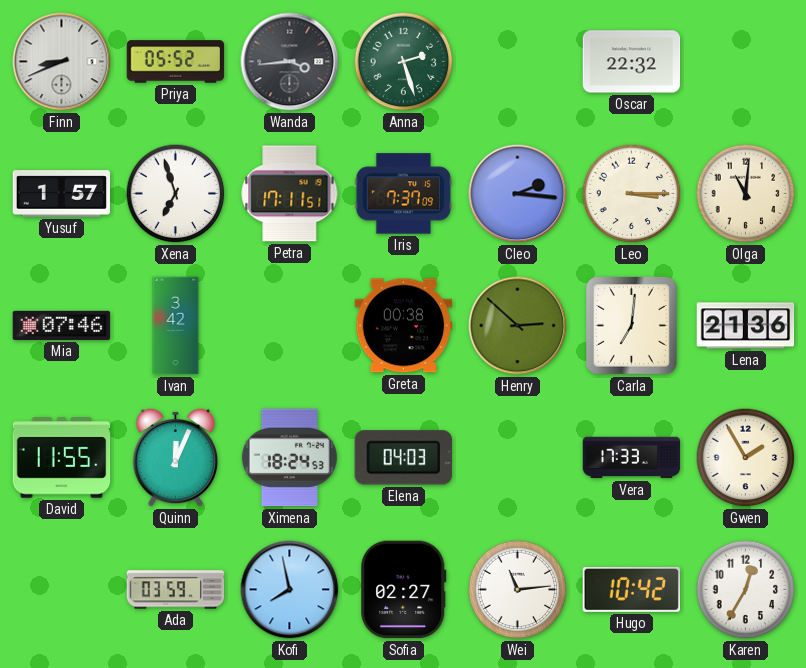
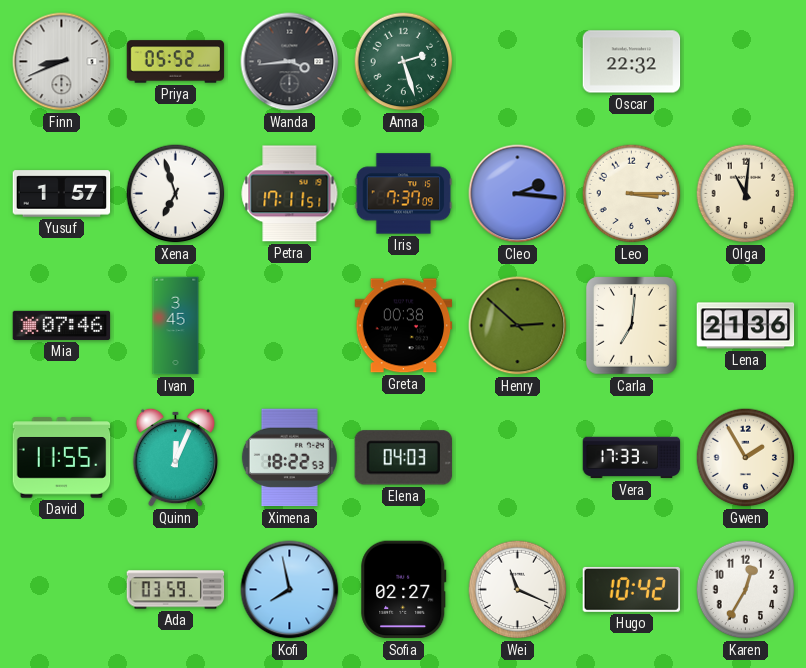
Ivan: 3:42 -> 3:45 (176, 326)
Ximena: 18:24 -> 18:22 (289, 458)
Wei: 11:14 -> 11:19 (518, 590)
